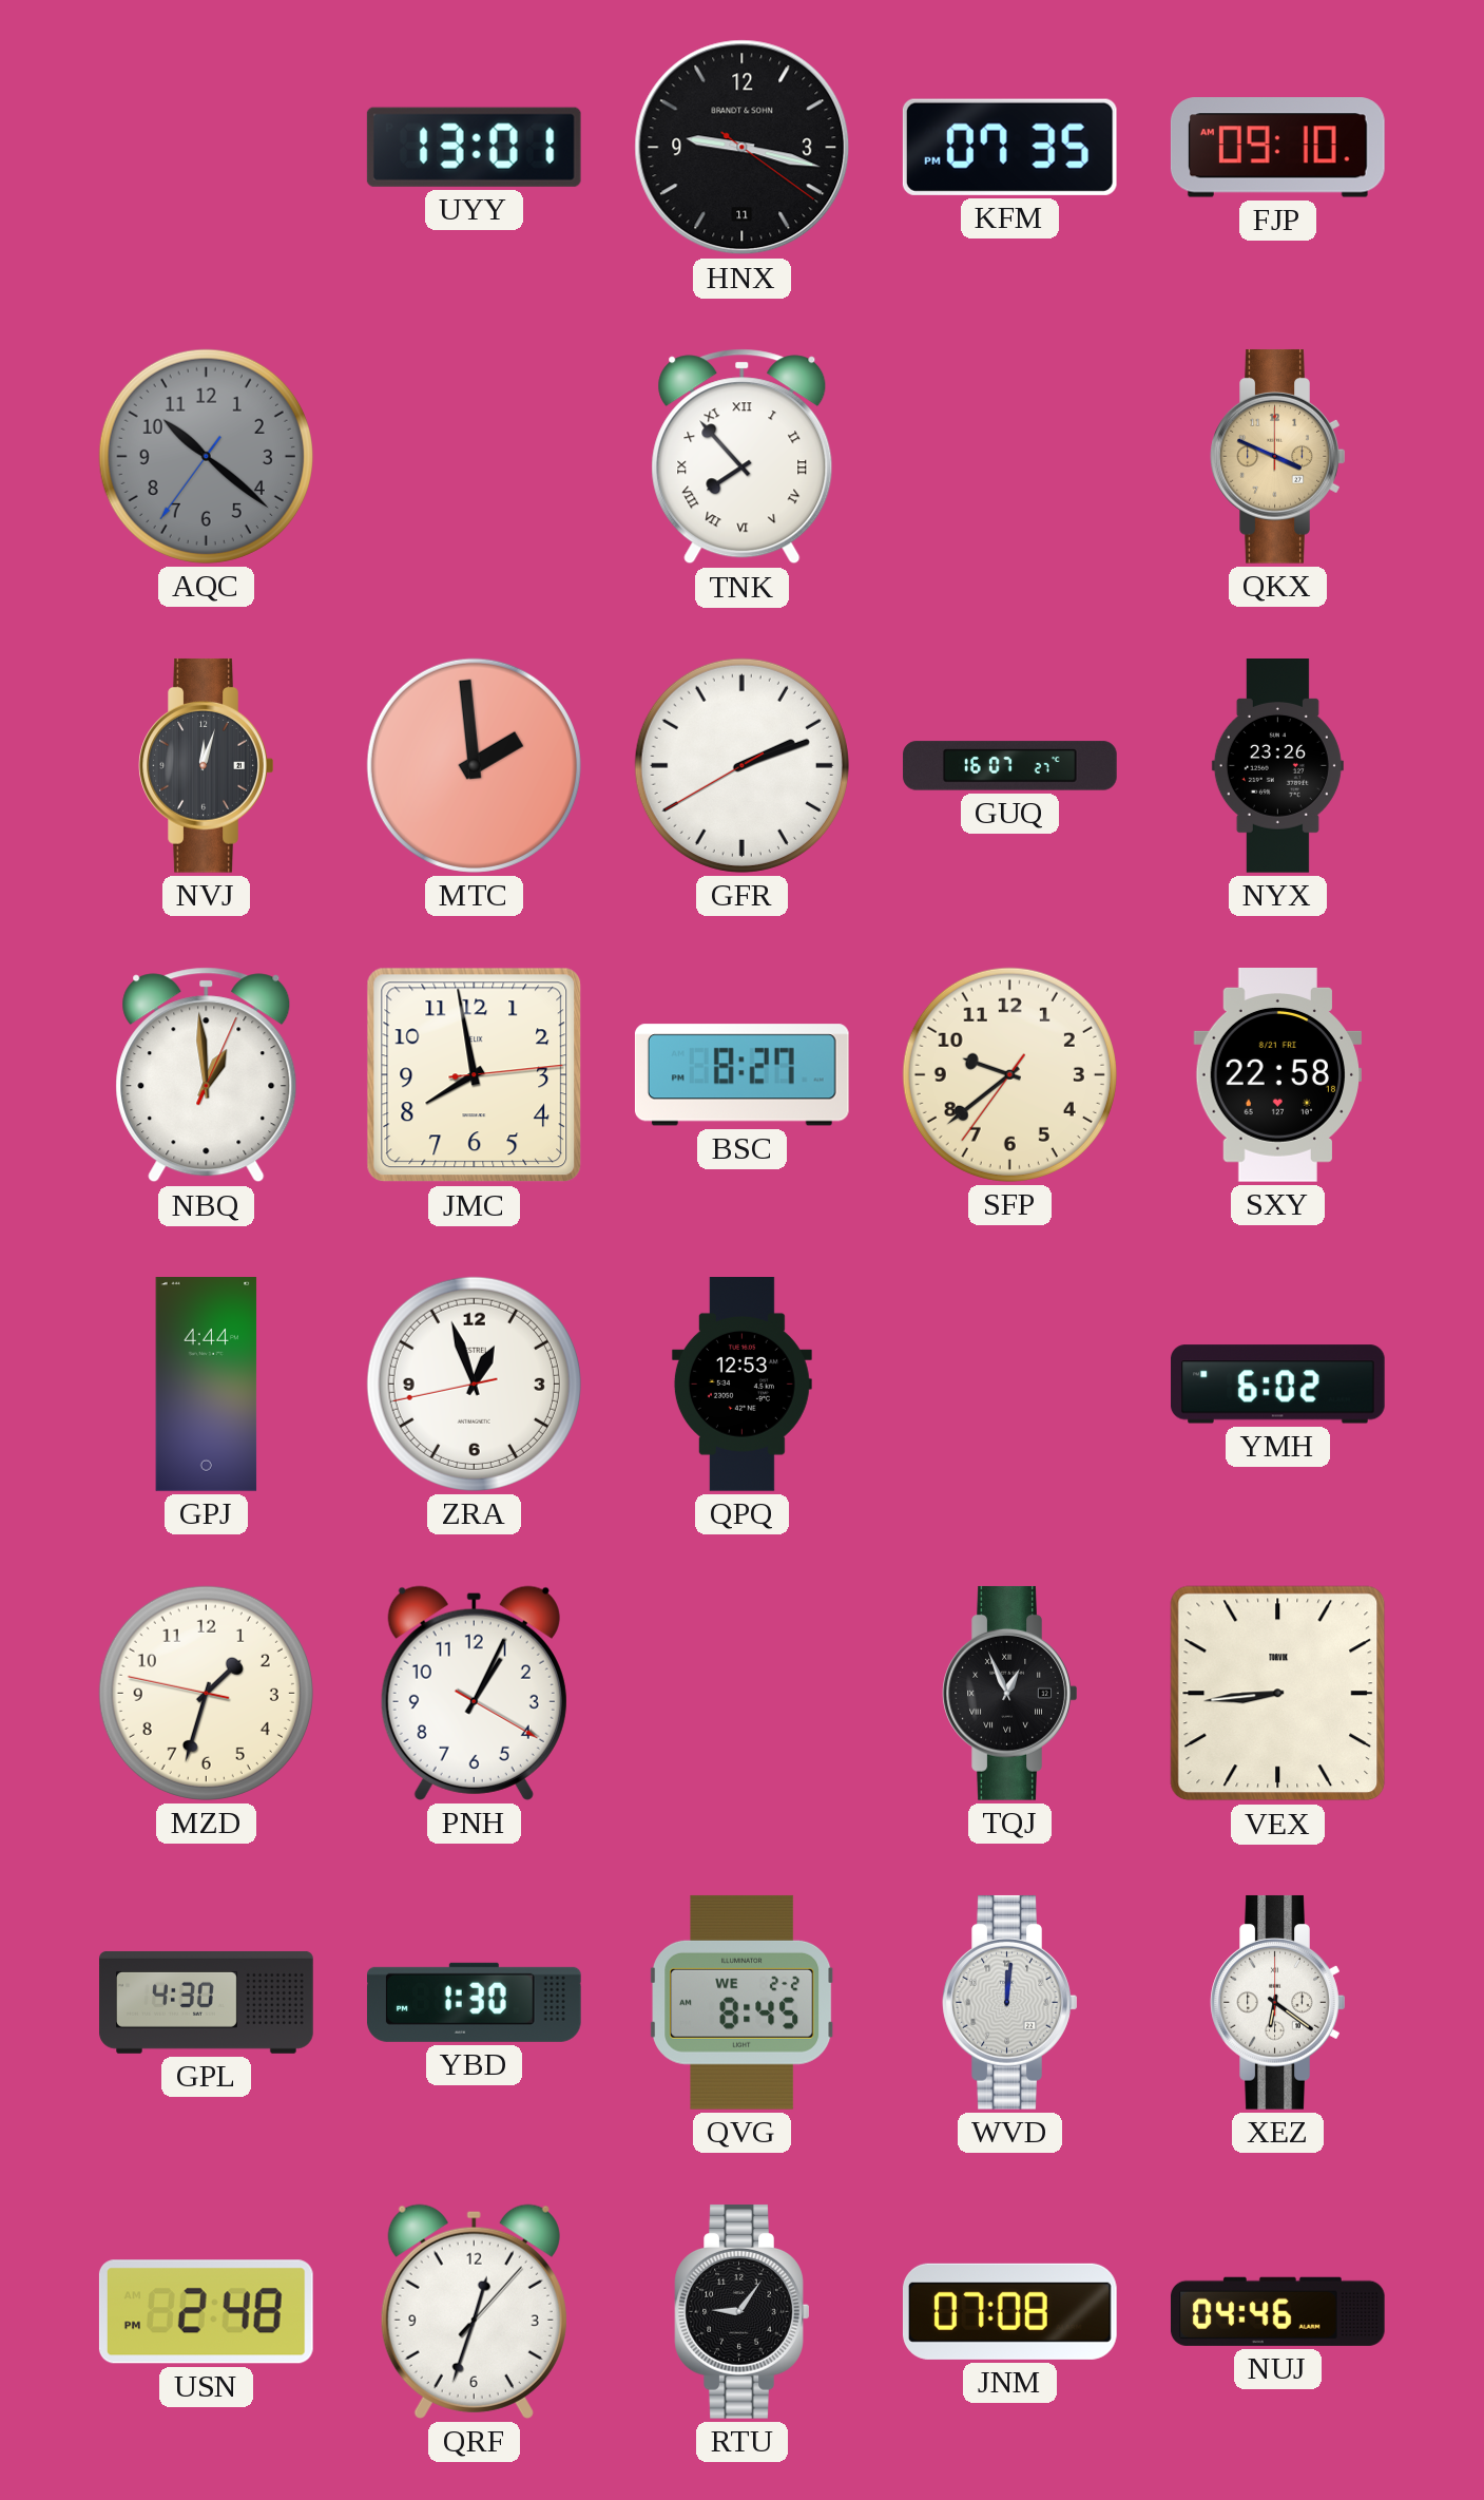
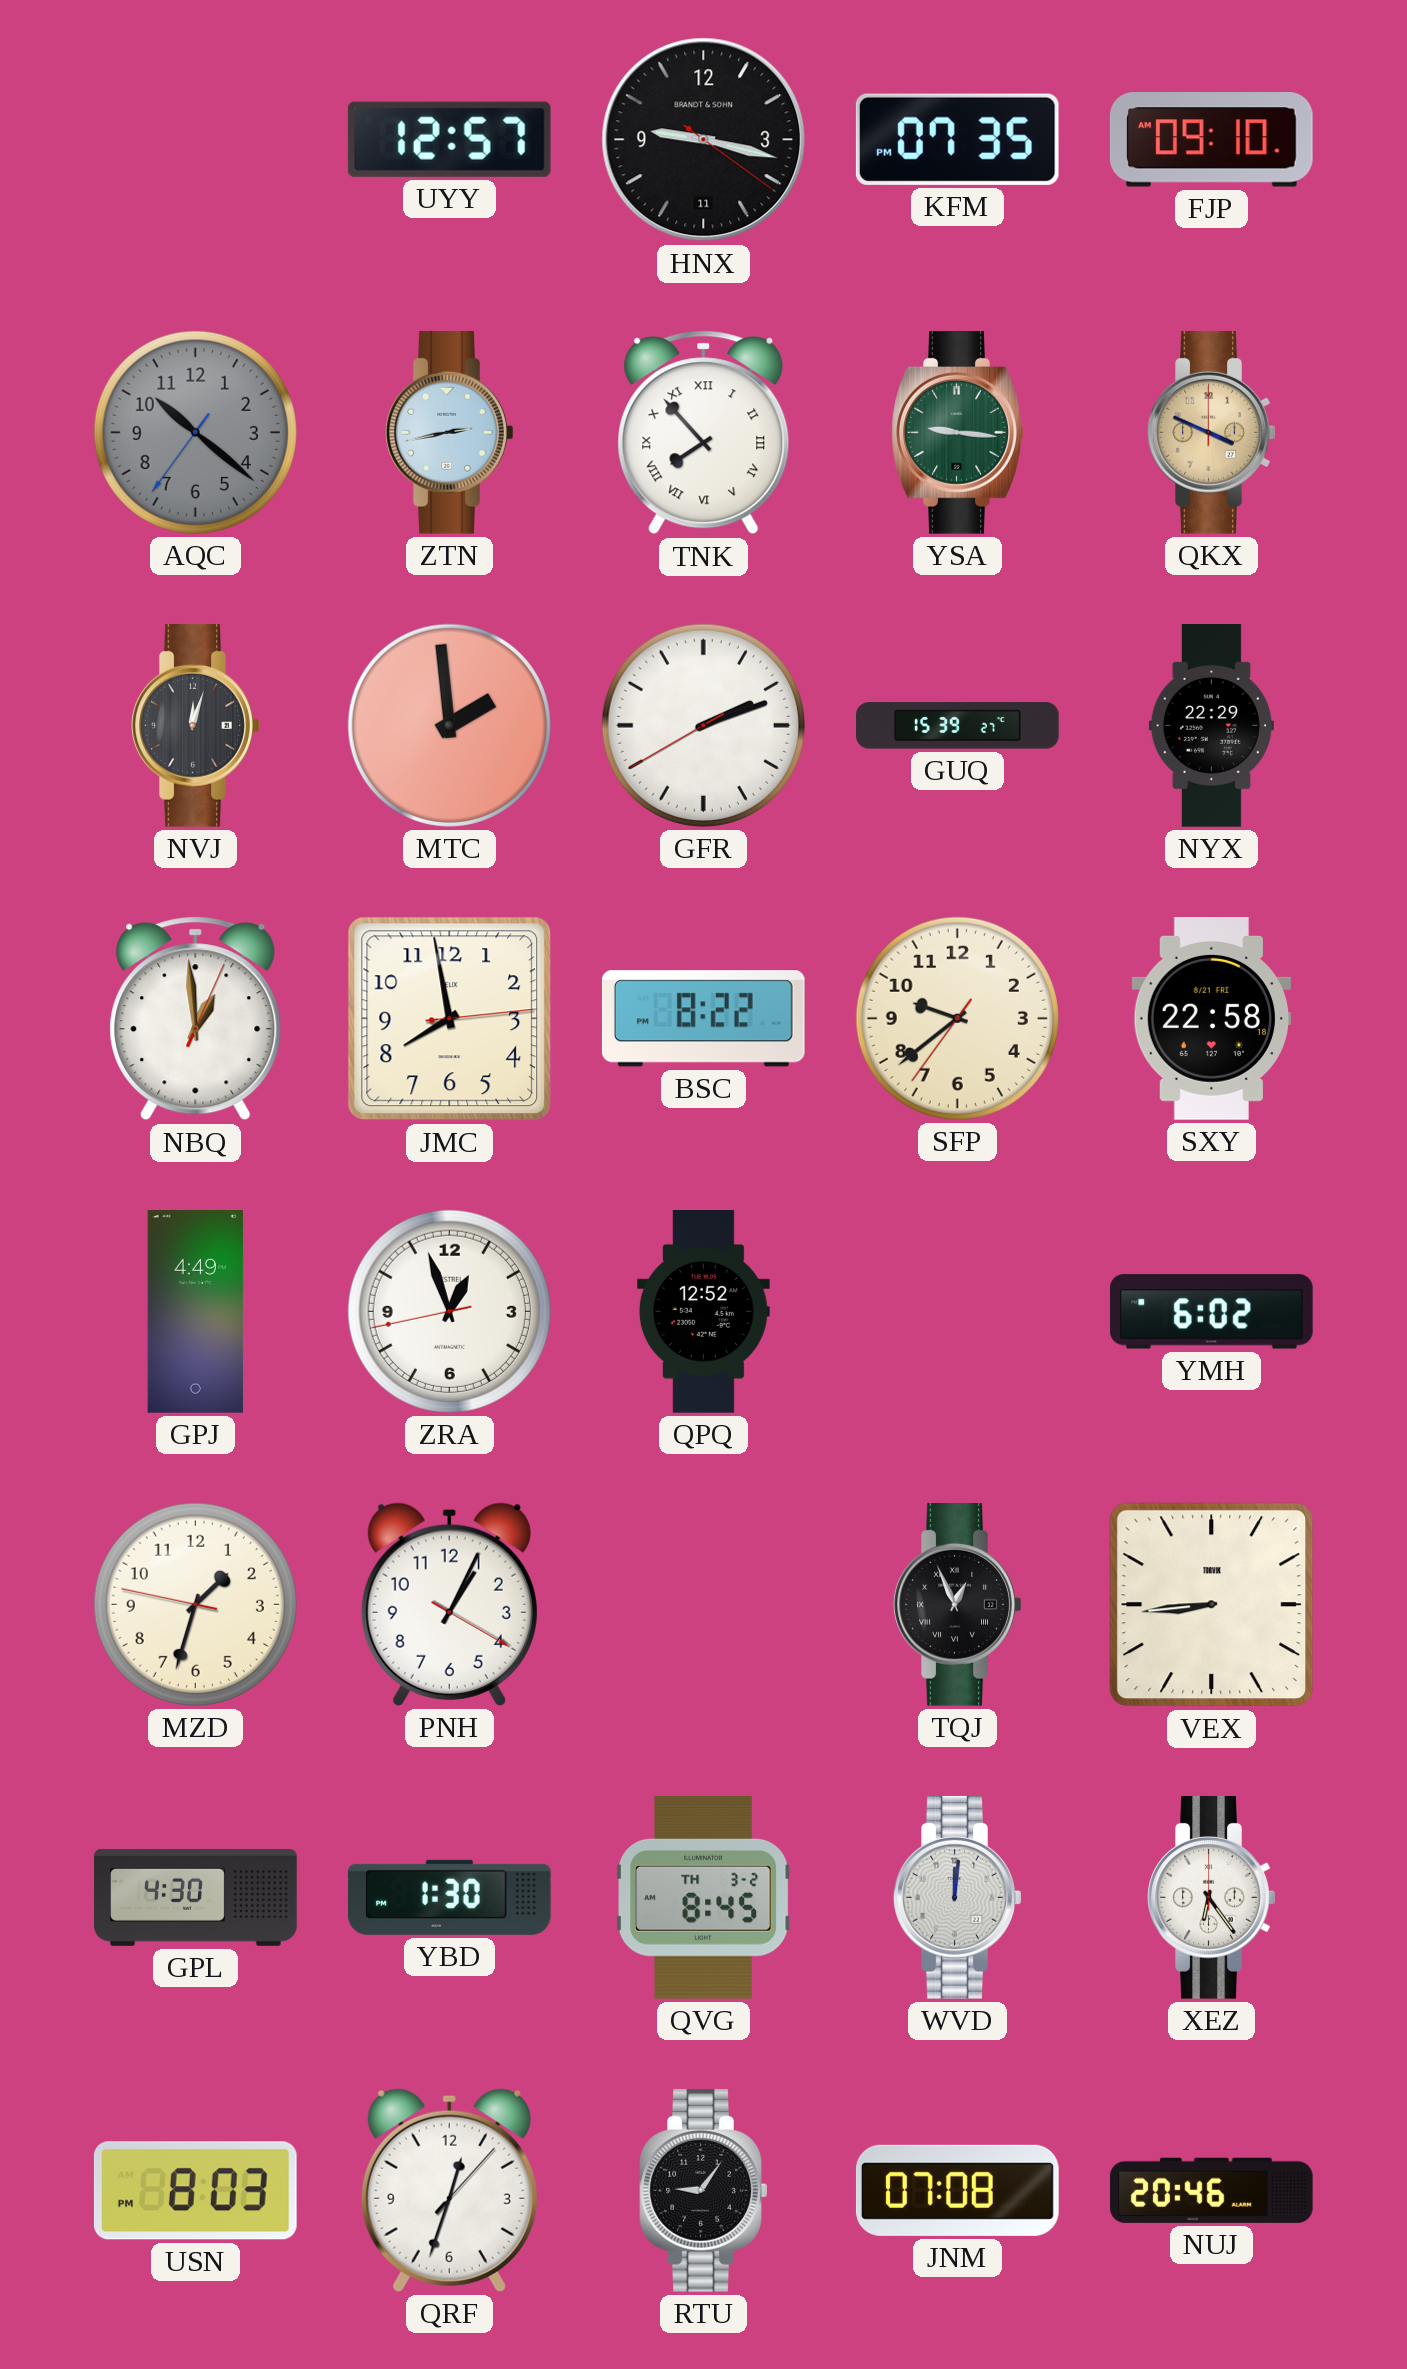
UYY: 13:01 -> 12:57 (449, 139)
ZTN: none -> 2:43 (450, 432)
YSA: none -> 9:16 (958, 432)
GUQ: 16:07 -> 15:39 (958, 726)
NYX: 23:26 -> 22:29 (1211, 726)
BSC: 8:27 -> 8:22 (703, 1019)
GPJ: 4:44 -> 4:49 (196, 1312)
QPQ: 12:53 -> 12:52 (703, 1312)
QVG date: WE 2-2 -> TH 3-2 (704, 1897)
XEZ: 6:21 -> 6:24 (1212, 1897)
USN: 2:48 -> 8:03 (195, 2191)
NUJ: 04:46 -> 20:46 (1211, 2190)
